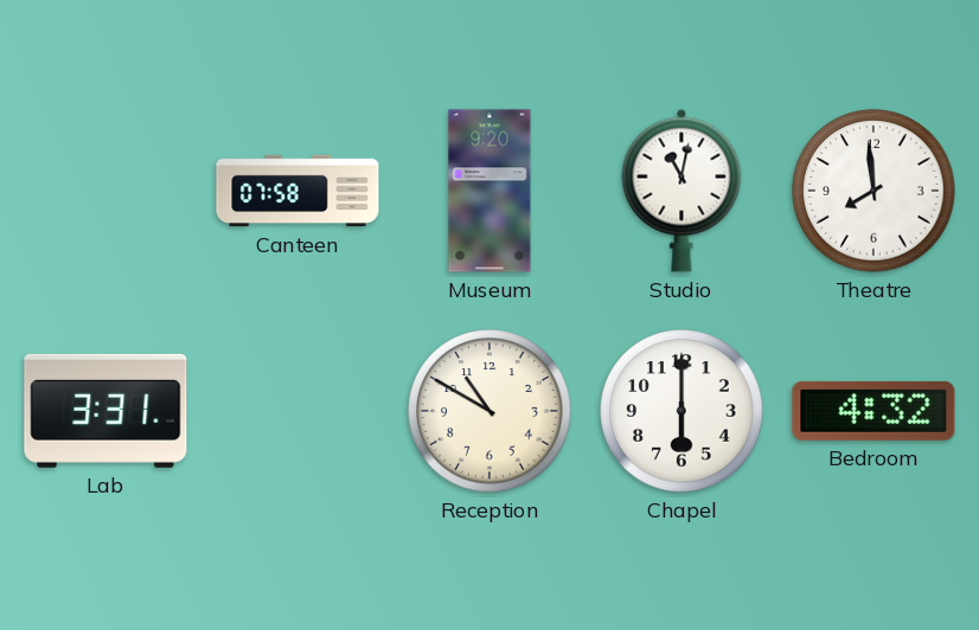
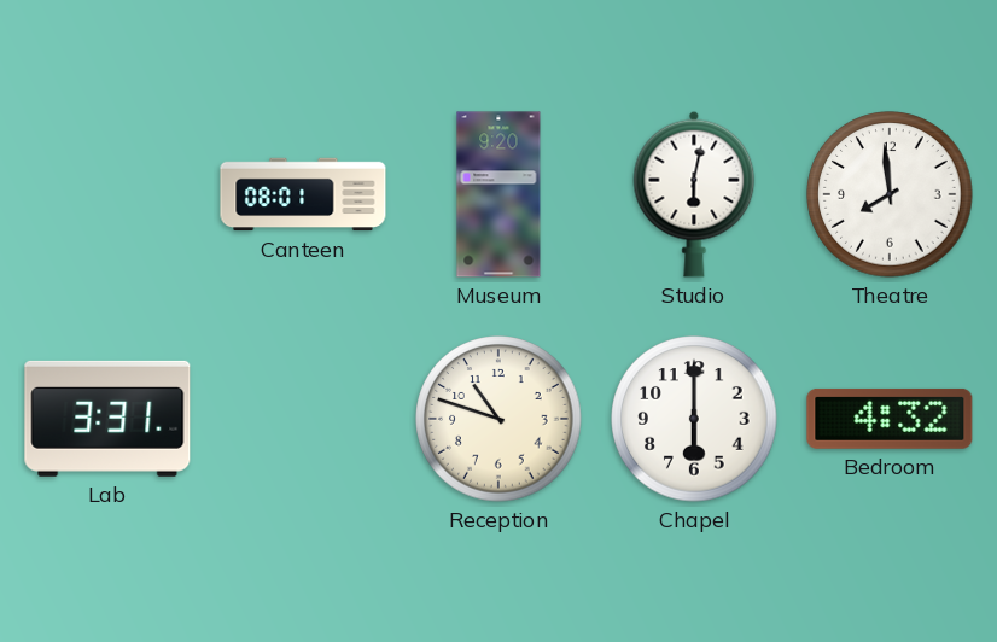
Canteen: 07:58 -> 08:01 (303, 194)
Studio: 11:02 -> 6:02 (694, 194)
Reception: 10:50 -> 10:48 (498, 419)
